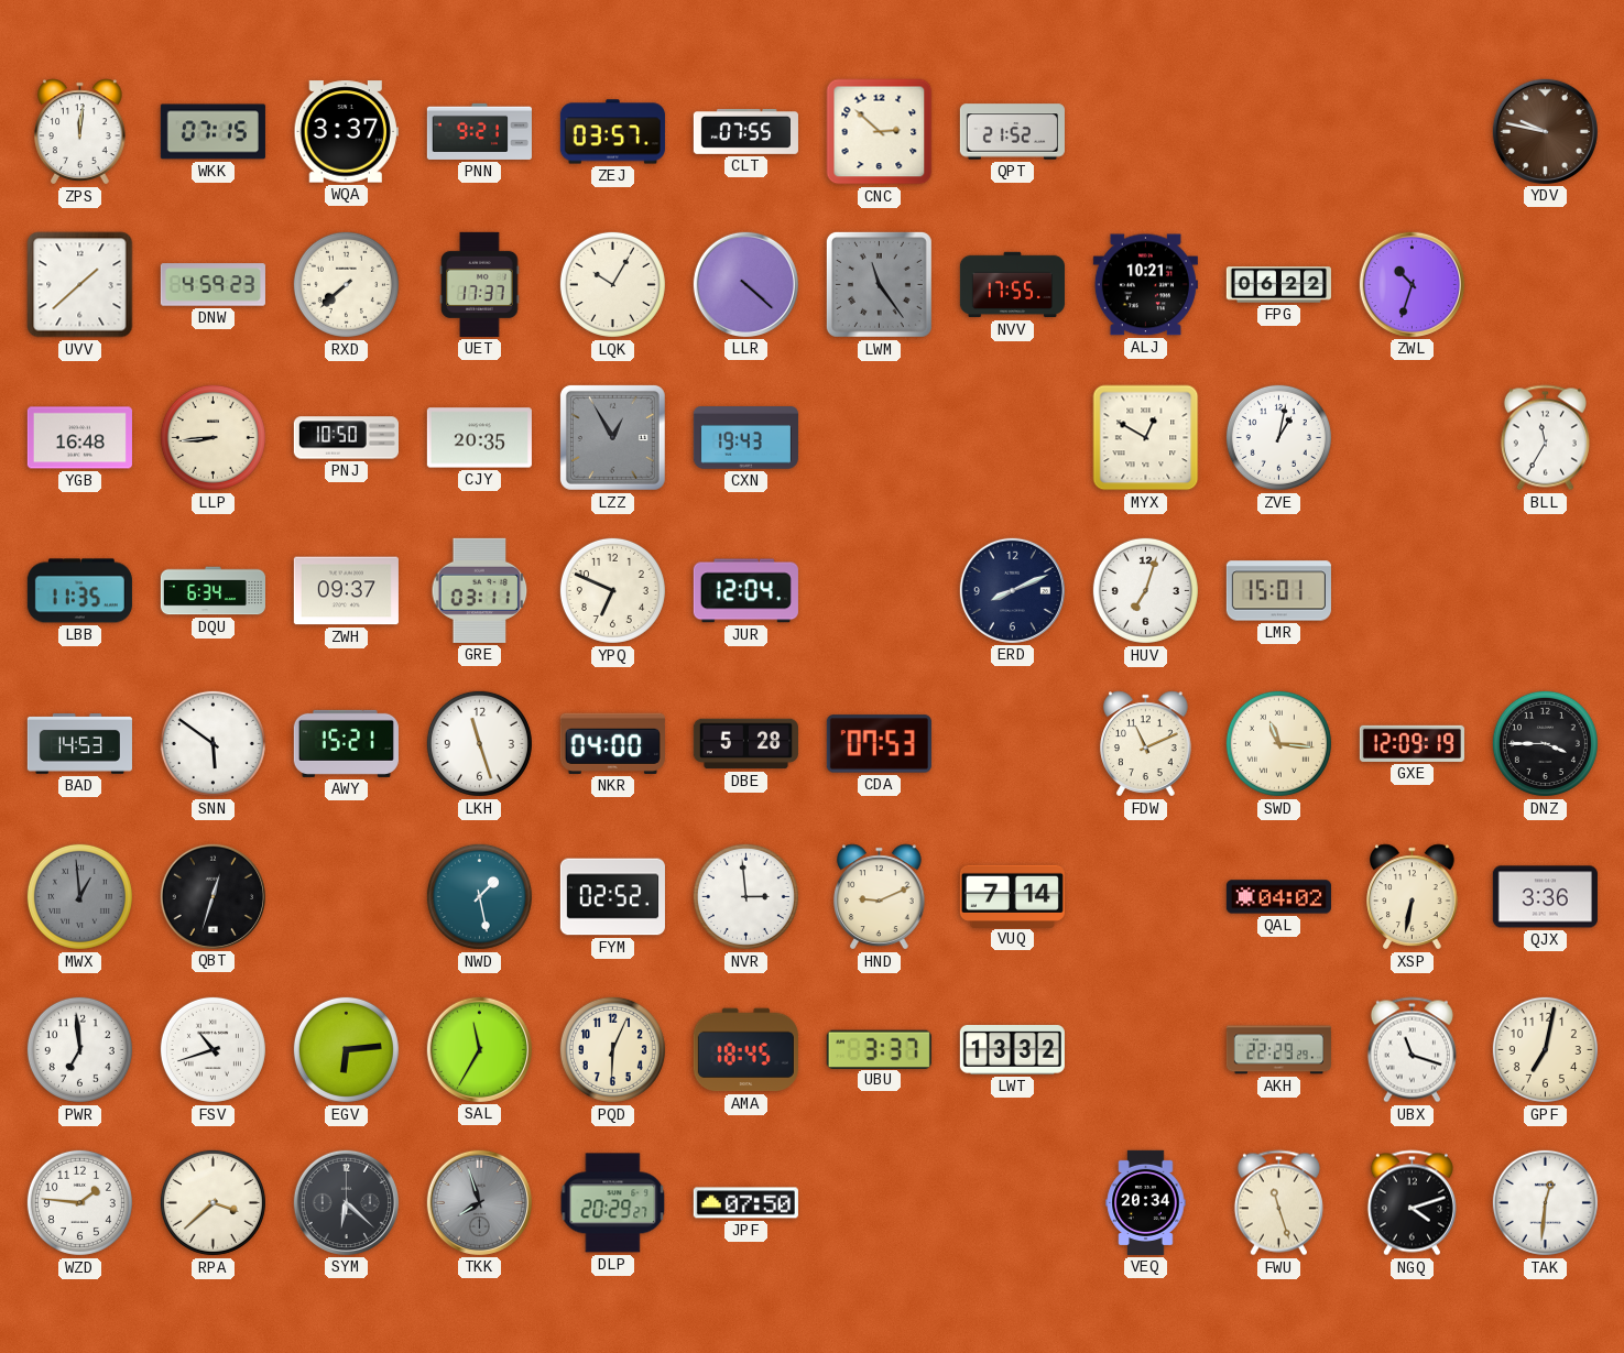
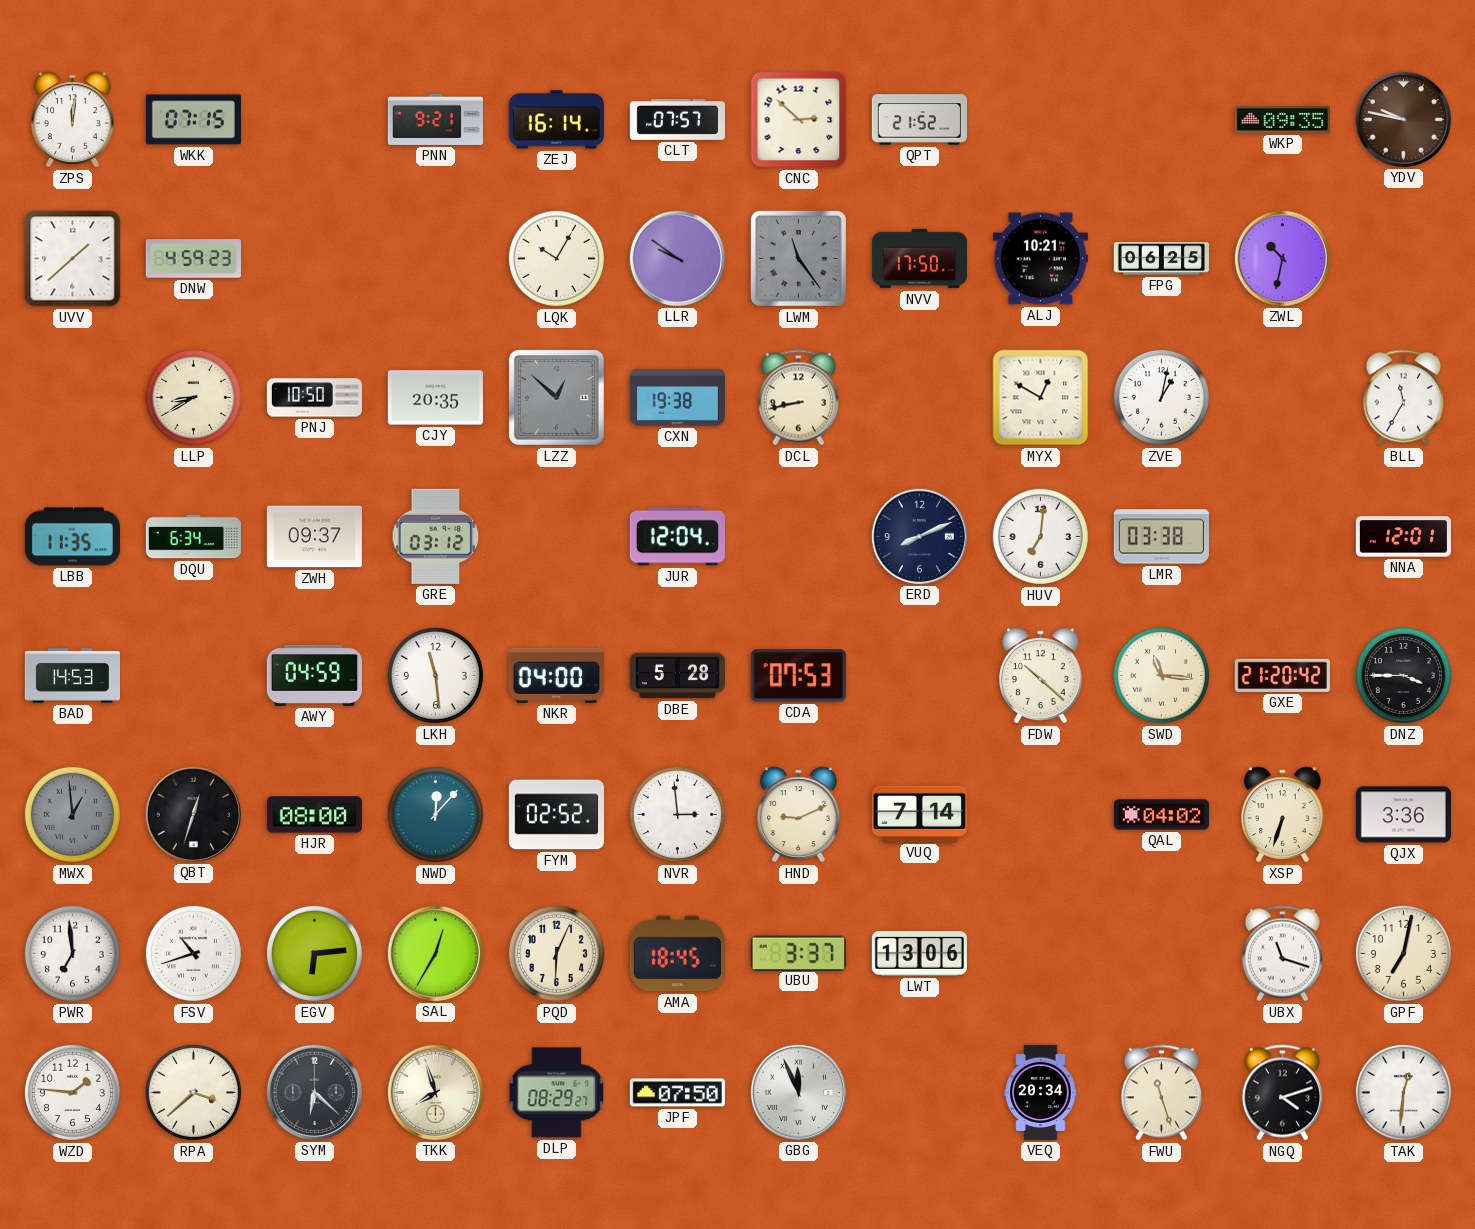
WQA: 3:37 -> none (346, 132)
ZEJ: 03:57 -> 16:14 (556, 120)
CLT: 07:55 -> 07:57 (677, 119)
WKP: none -> 09:35 (1282, 120)
RXD: 7:38 -> none (346, 284)
UET: 17:37 -> none (480, 284)
LLR: 4:22 -> 9:51 (677, 258)
NVV: 17:55 -> 17:50 (919, 259)
FPG: 06:22 -> 06:25 (1161, 259)
ZWL: 10:33 -> 10:32 (1282, 258)
YGB: 16:48 -> none (79, 438)
LLP: 8:44 -> 8:40 (193, 397)
LZZ: 12:55 -> 12:52 (556, 397)
CXN: 19:43 -> 19:38 (677, 398)
DCL: none -> 8:43 (798, 398)
GRE: 03:11 -> 03:12 (436, 536)
YPQ: 6:49 -> none (612, 590)
HUV: 7:03 -> 7:01 (1040, 536)
LMR: 15:01 -> 03:38 (1161, 537)
NNA: none -> 12:01 (1403, 537)
SNN: 5:51 -> none (212, 743)
AWY: 15:21 -> 04:59 (314, 675)
LKH: 11:27 -> 11:29 (435, 675)
FDW: 11:11 -> 10:22 (1041, 676)
GXE: 12:09 -> 21:20 (1282, 675)
HJR: none -> 08:00 (314, 815)
NWD: 1:28 -> 12:07 (435, 814)
XSP: 6:32 -> 6:33 (1283, 815)
SAL: 11:35 -> 12:35 (435, 953)
LWT: 13:32 -> 13:06 (919, 954)
AKH: 22:29 -> none (1278, 1050)
TKK dial: grey -> cream (435, 1092)
DLP: 20:29 -> 08:29 (557, 1093)
GBG: none -> 11:56 (798, 1092)
